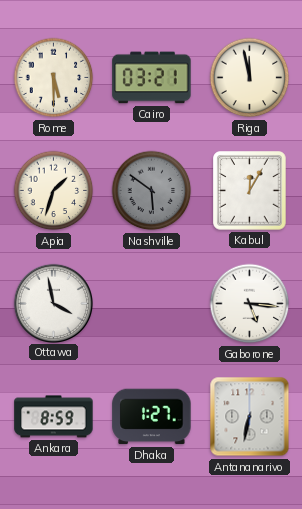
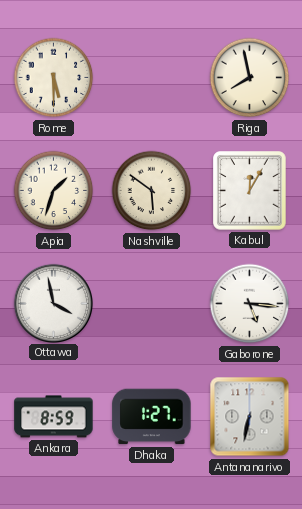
Cairo: 03:21 -> none (152, 78)
Riga: 11:58 -> 7:58 (250, 78)
Nashville dial: grey -> cream (152, 191)
